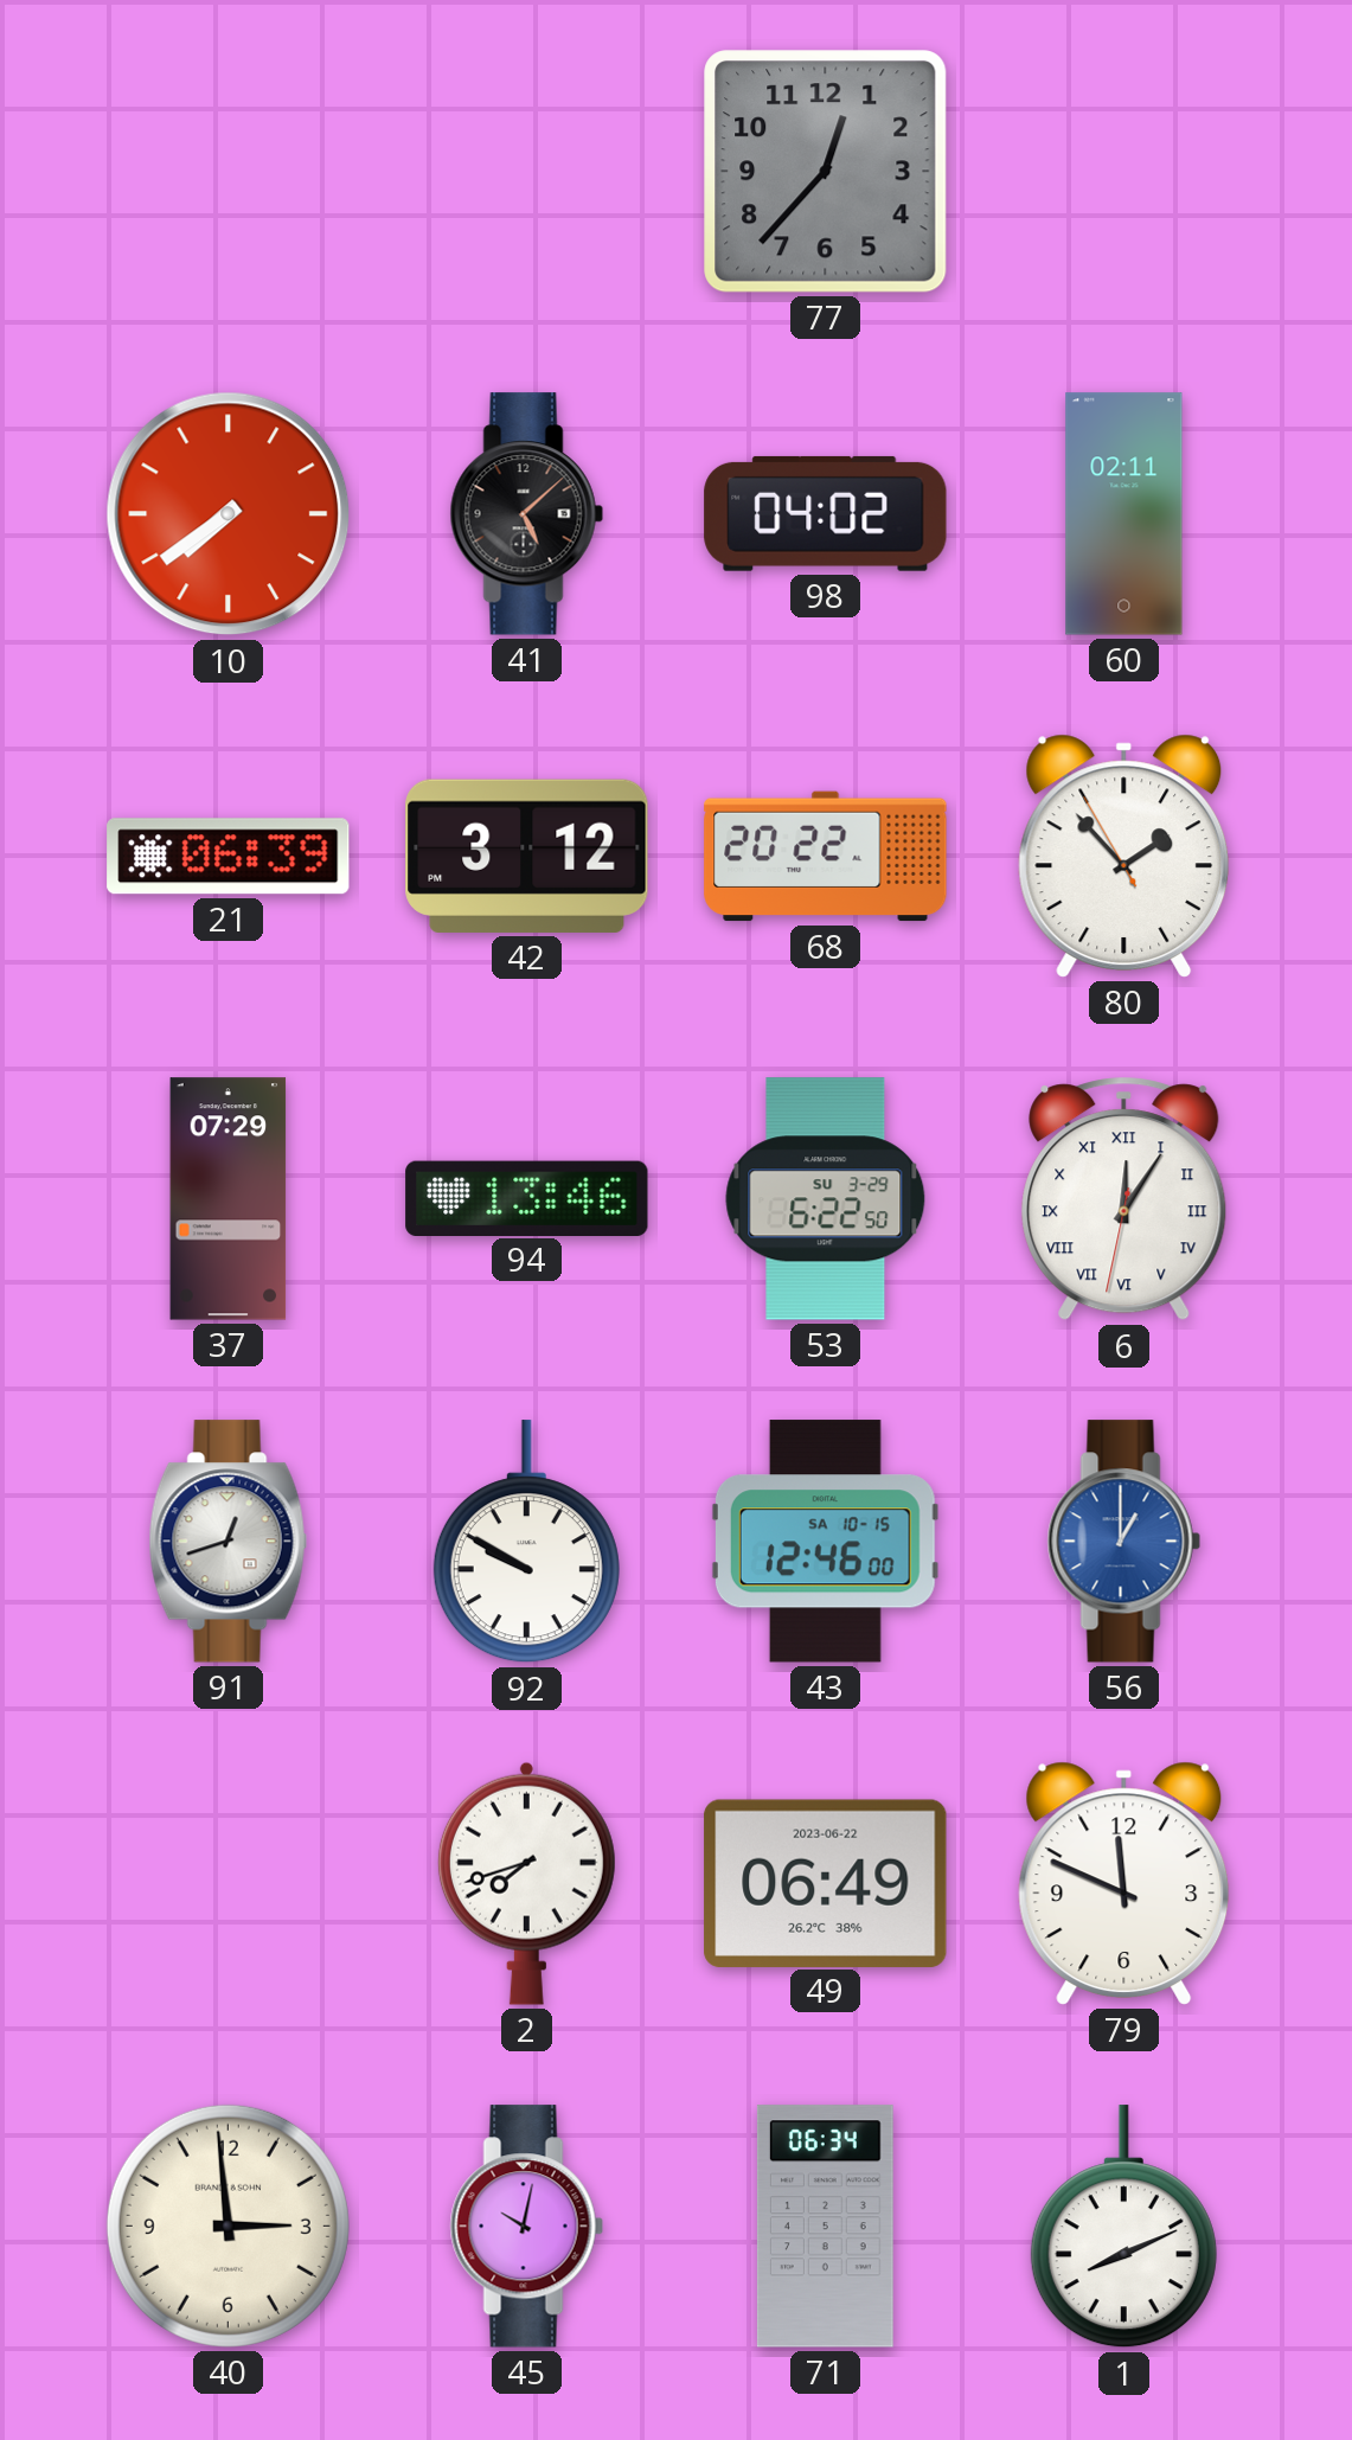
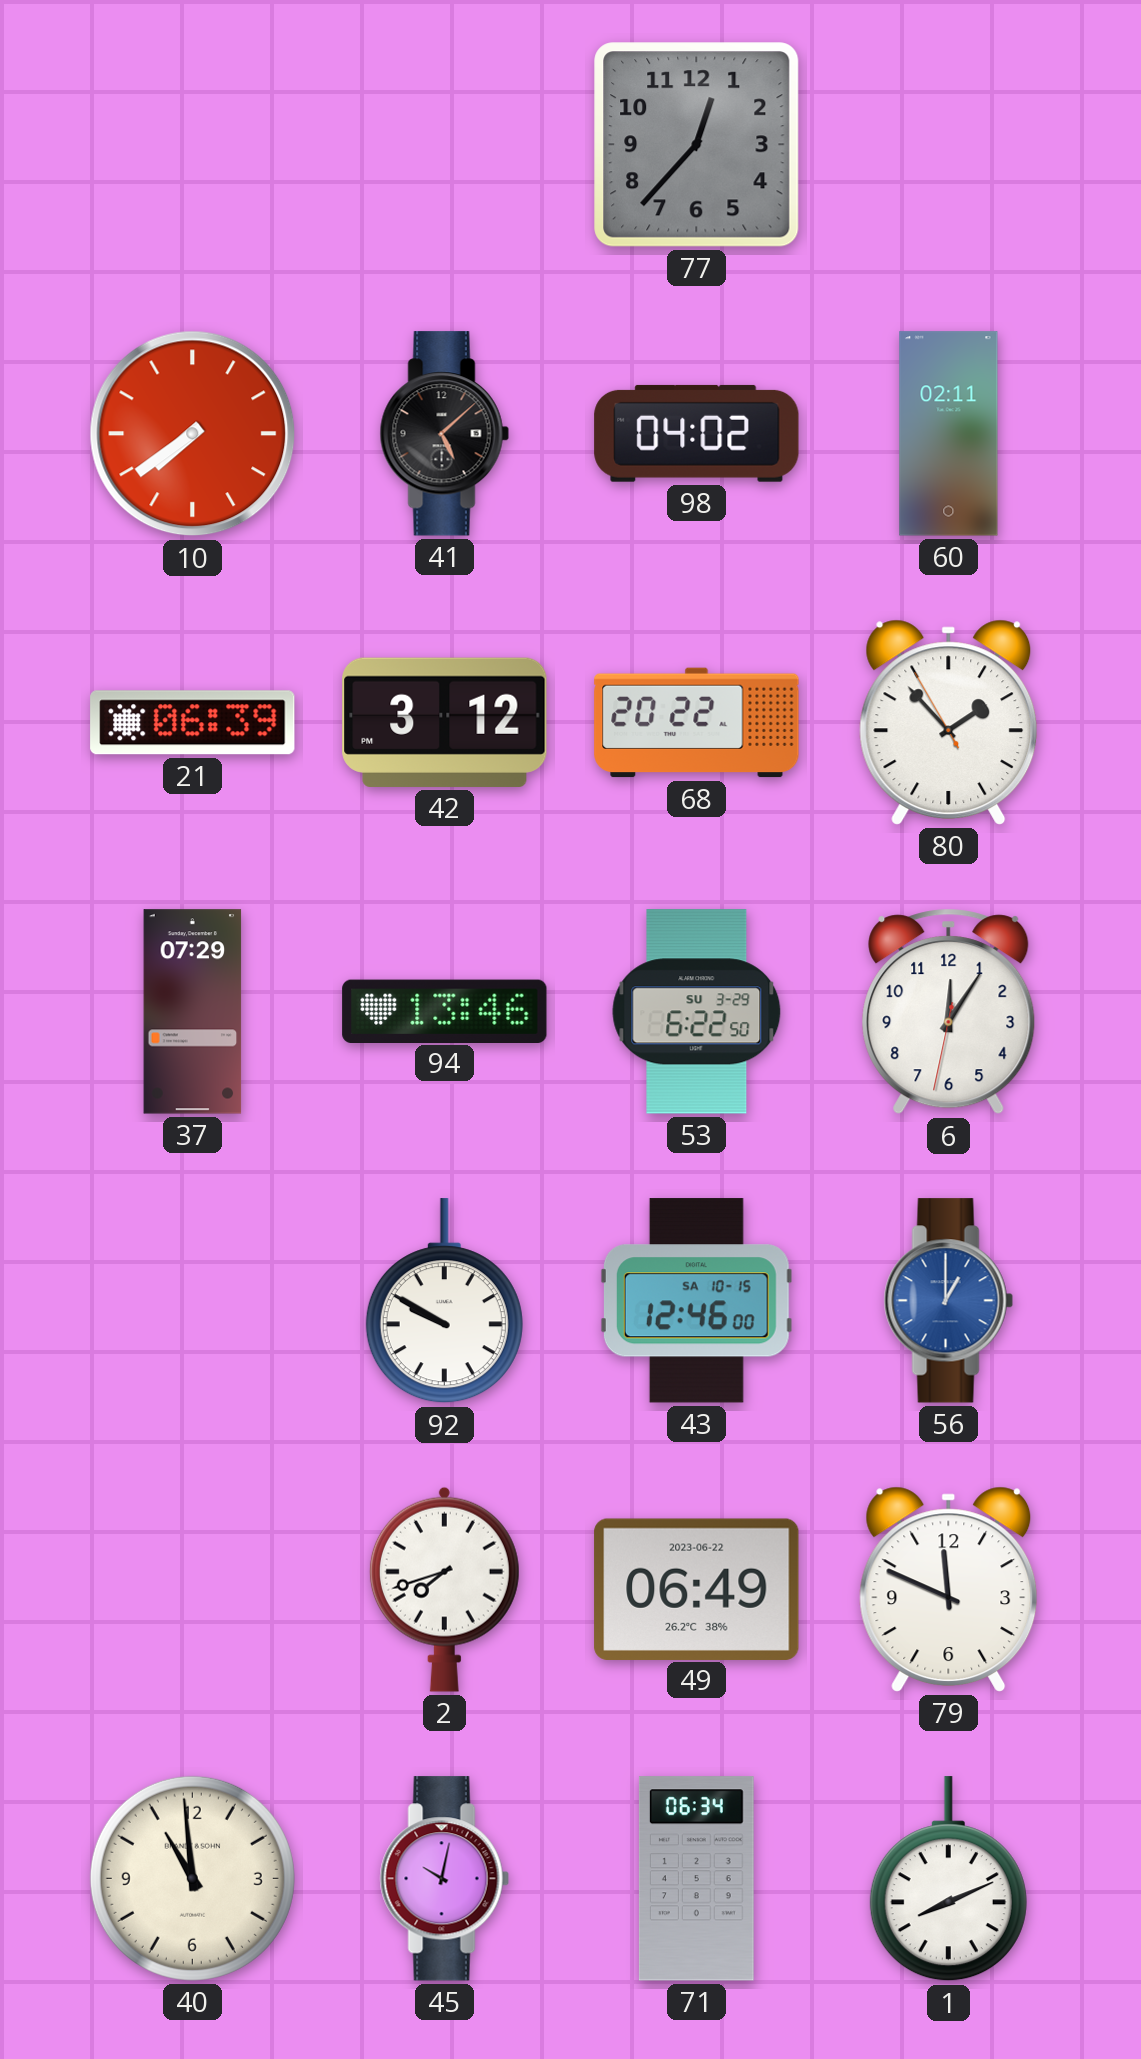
6 numerals: Roman -> Arabic (949, 1012)
91: 12:42 -> none (228, 1542)
40: 2:59 -> 10:59 (192, 1878)
